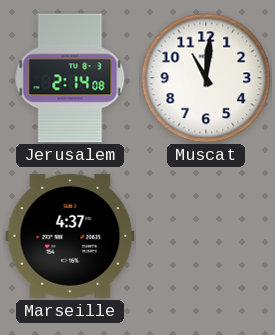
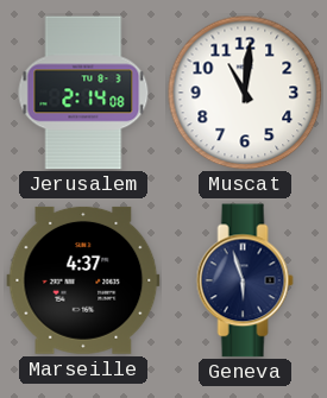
Geneva: none -> 5:57 (245, 280)
